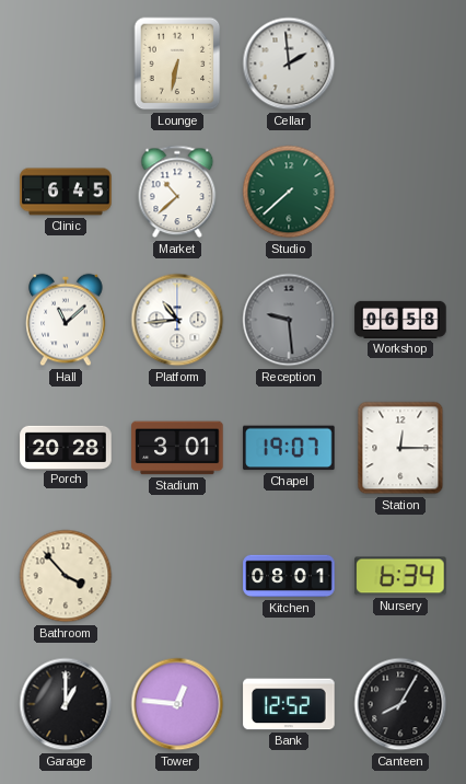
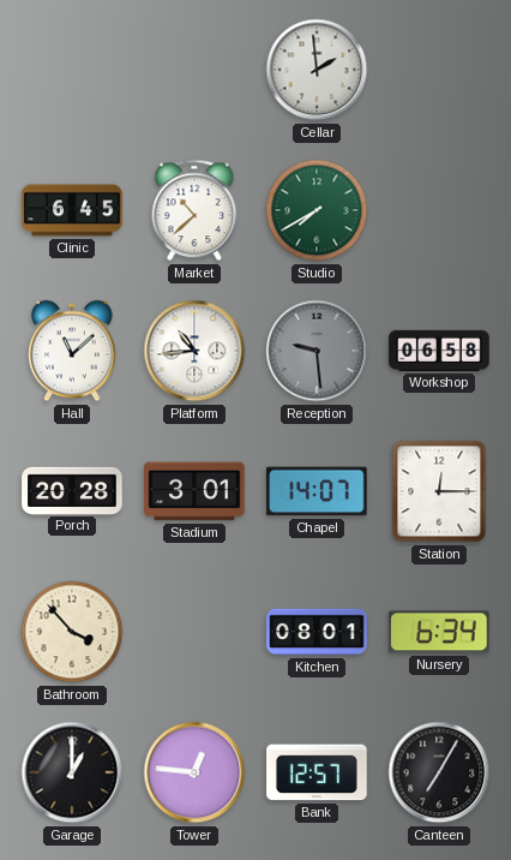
Lounge: 6:32 -> none (177, 64)
Studio: 7:38 -> 7:40 (317, 210)
Chapel: 19:07 -> 14:07 (317, 491)
Bank: 12:52 -> 12:57 (317, 772)
Canteen: 8:05 -> 7:05 (439, 772)
